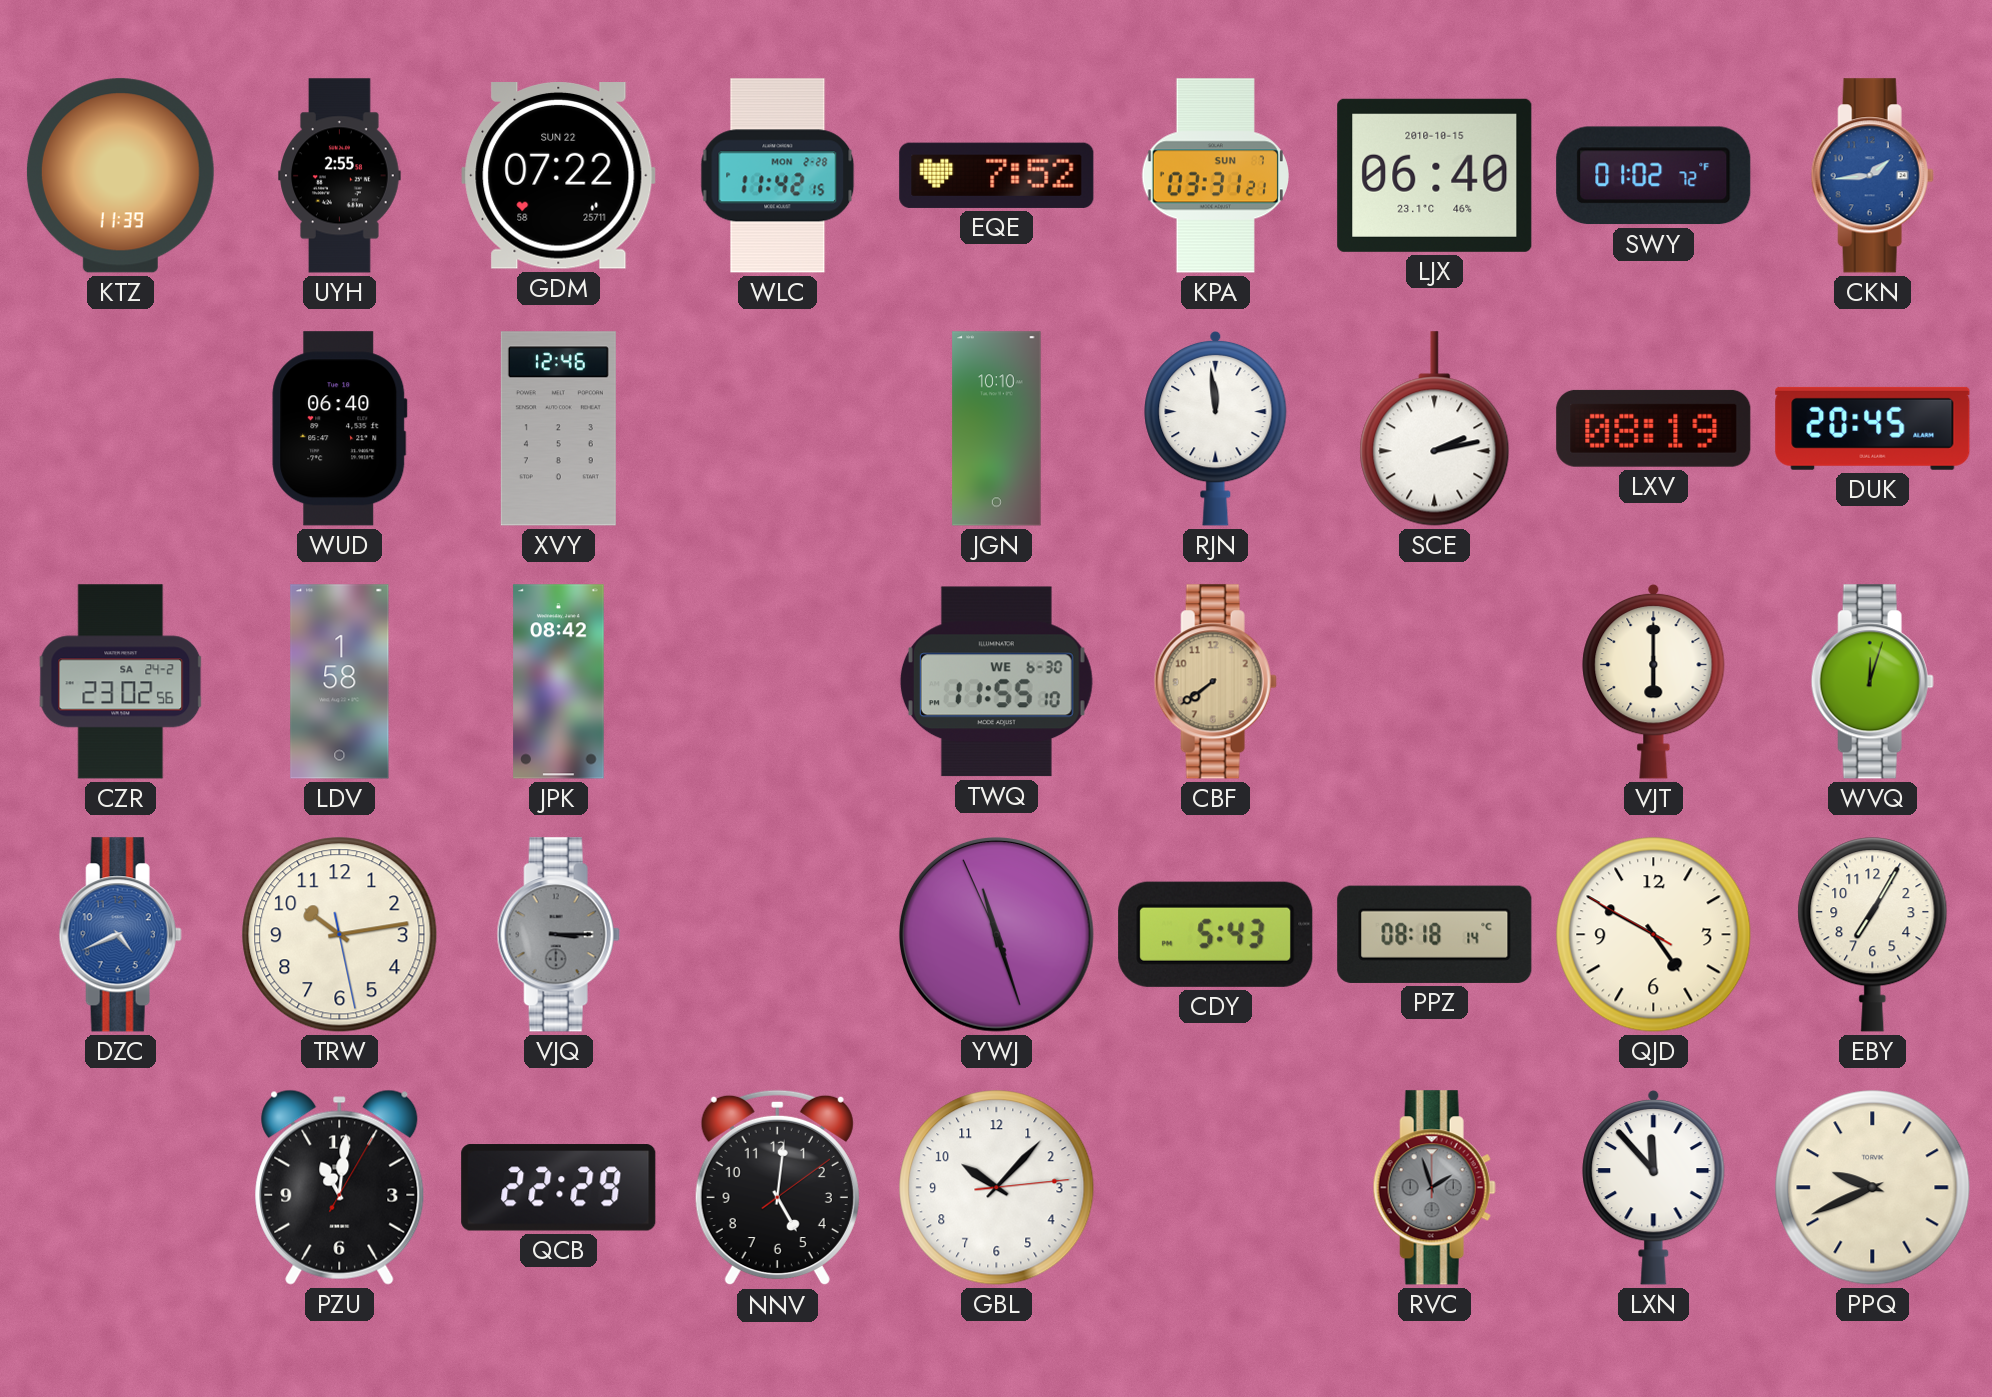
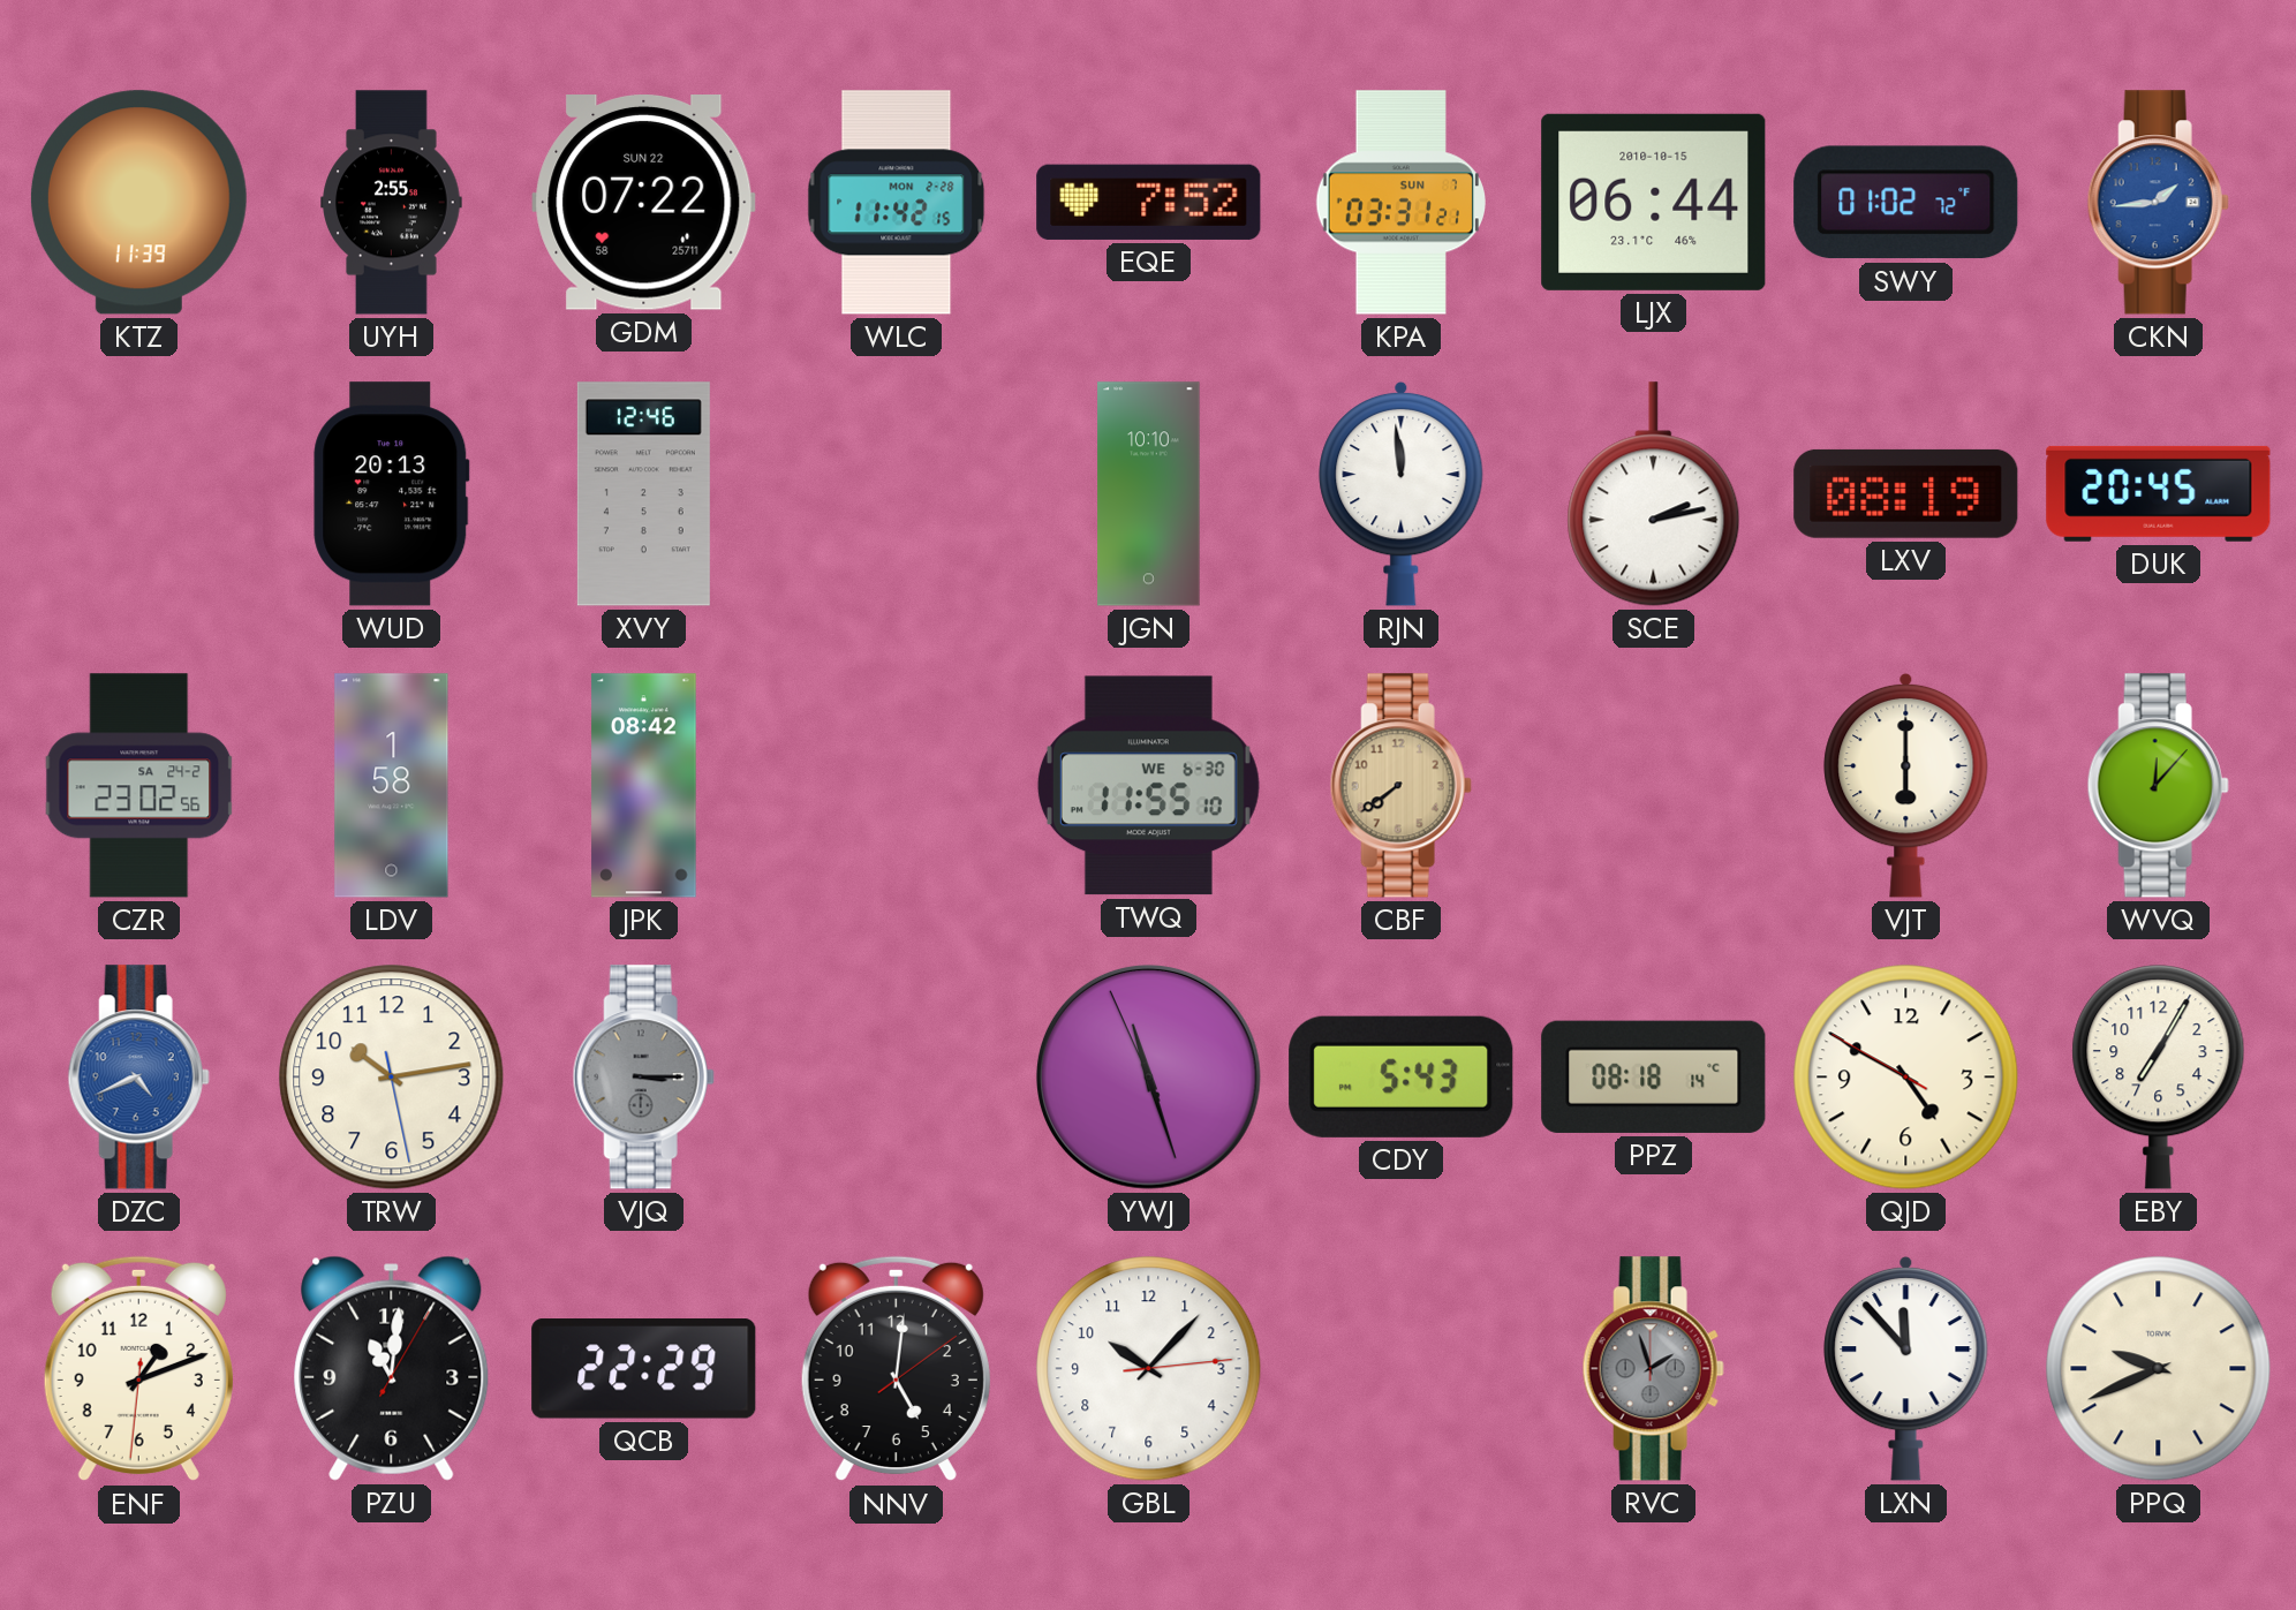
LJX: 06:40 -> 06:44 (1654, 202)
WUD: 06:40 -> 20:13 (392, 494)
WVQ: 12:03 -> 12:07 (2158, 786)
ENF: none -> 1:11 (138, 1369)
